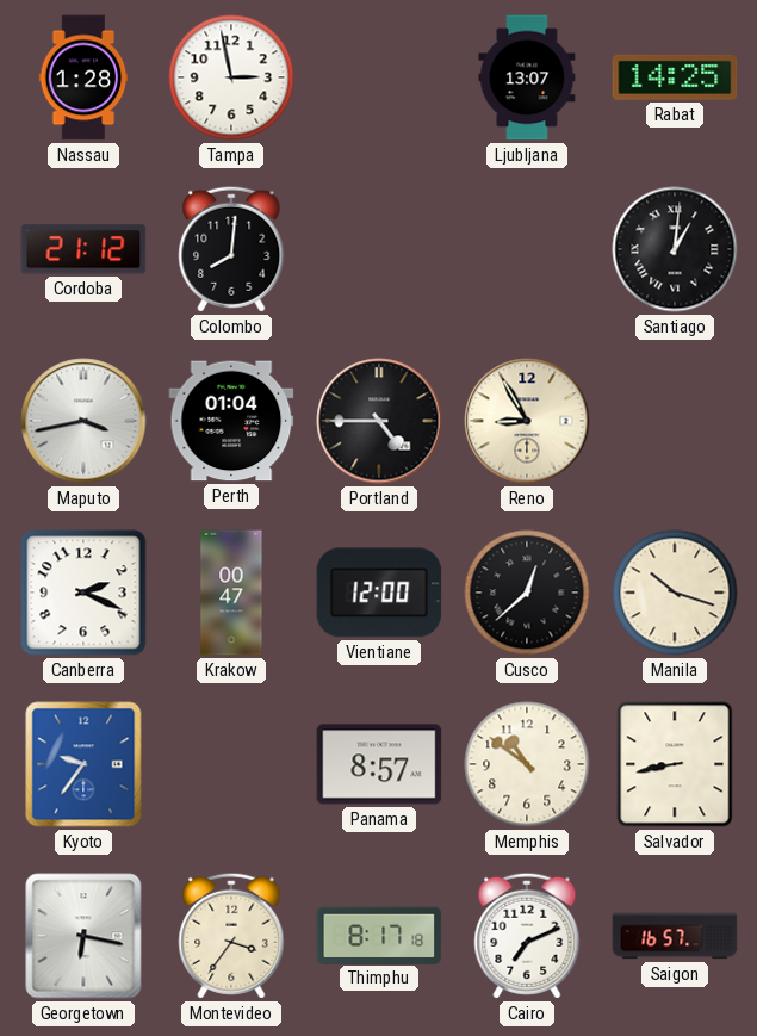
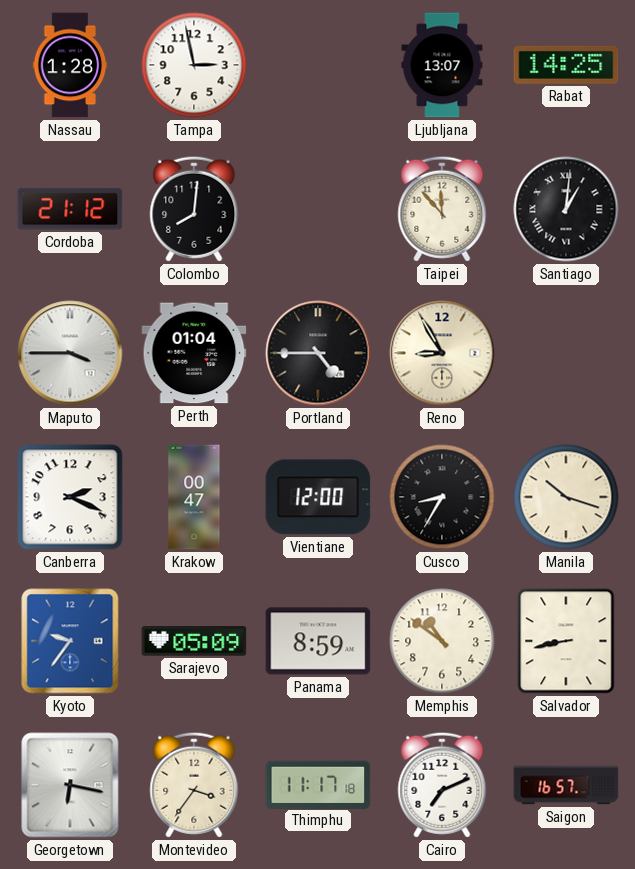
Taipei: none -> 11:53 (442, 209)
Maputo: 3:43 -> 3:45 (70, 353)
Cusco: 12:38 -> 8:35 (442, 497)
Sarajevo: none -> 05:09 (194, 641)
Panama: 8:57 -> 8:59 (318, 641)
Thimphu: 8:17 -> 11:17 (318, 784)
